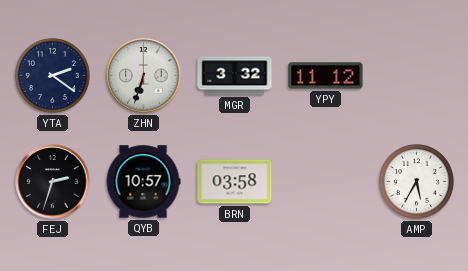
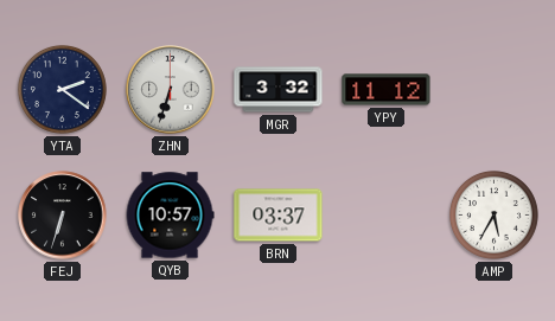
FEJ: 2:33 -> 6:33 (63, 216)
BRN: 03:58 -> 03:37 (279, 216)
